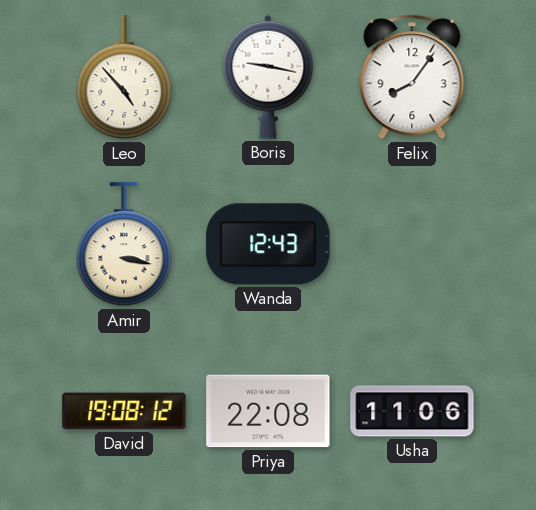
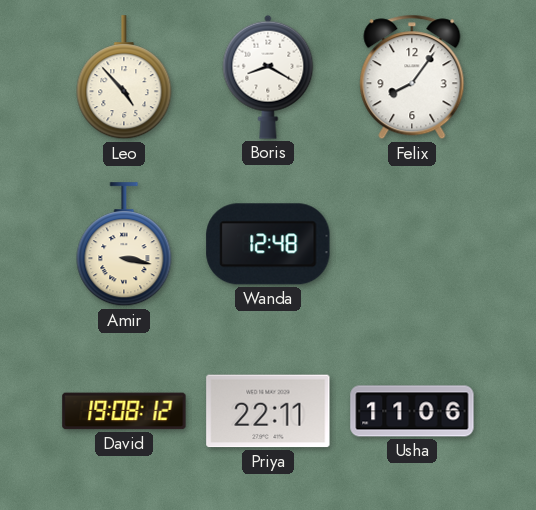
Boris: 9:17 -> 8:20 (268, 77)
Wanda: 12:43 -> 12:48 (268, 244)
Priya: 22:08 -> 22:11 (268, 411)
